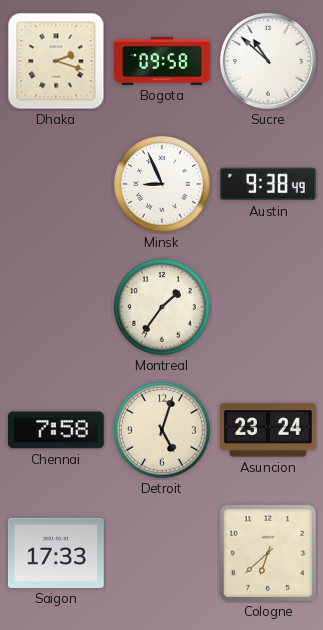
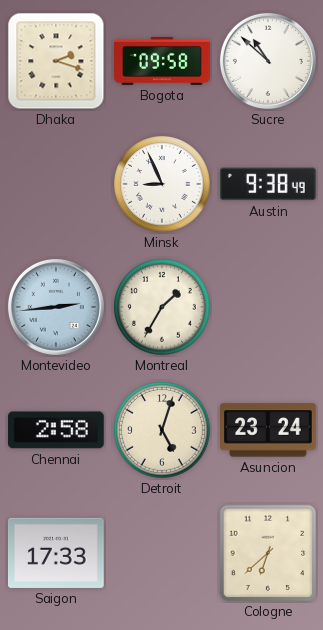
Montevideo: none -> 2:44 (56, 307)
Montreal: 1:36 -> 1:35 (163, 308)
Chennai: 7:58 -> 2:58 (56, 430)
